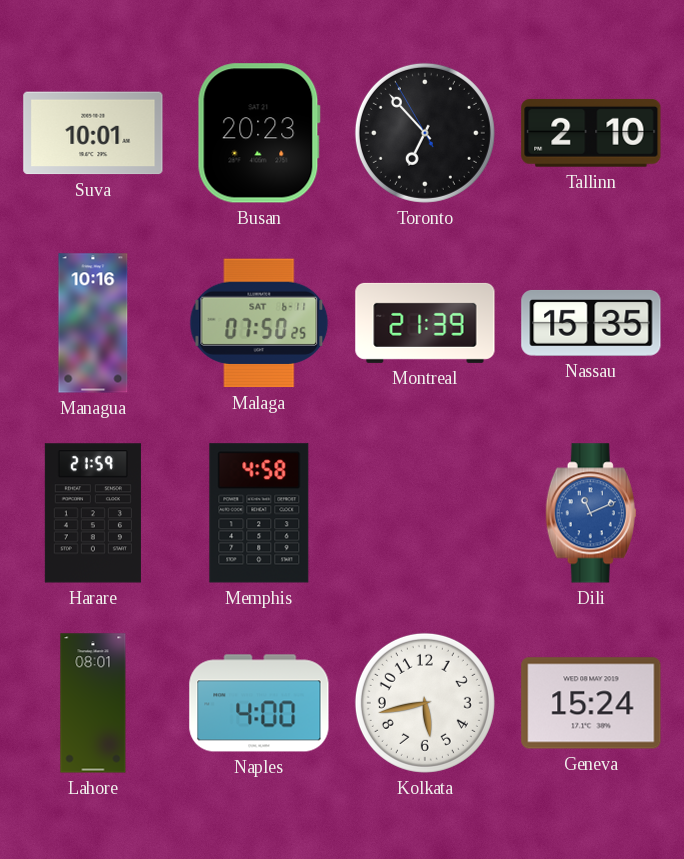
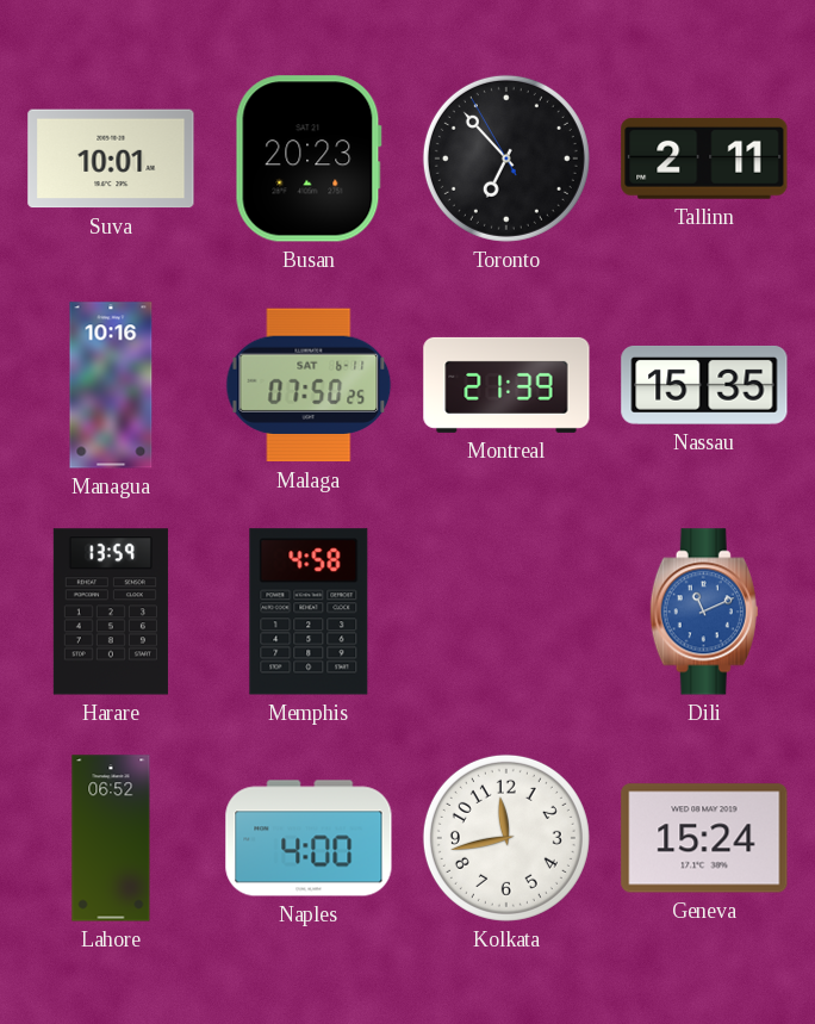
Tallinn: 2:10 -> 2:11 (704, 159)
Harare: 21:59 -> 13:59 (111, 612)
Lahore: 08:01 -> 06:52 (111, 838)
Kolkata: 5:43 -> 11:43 (506, 838)
